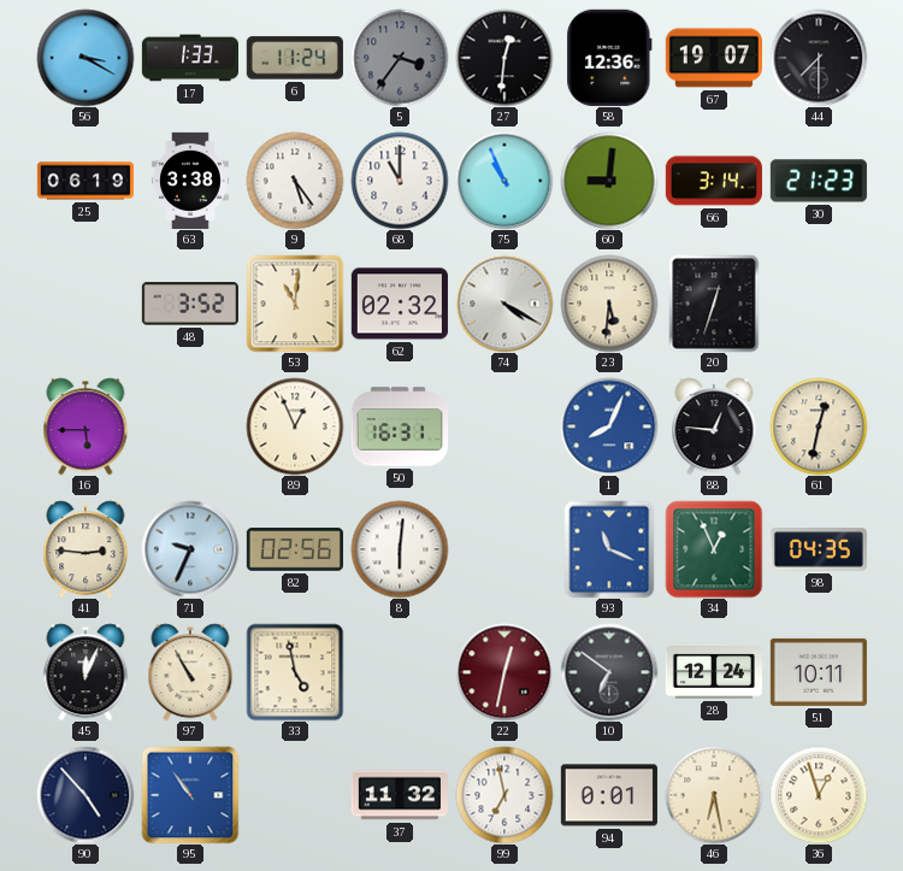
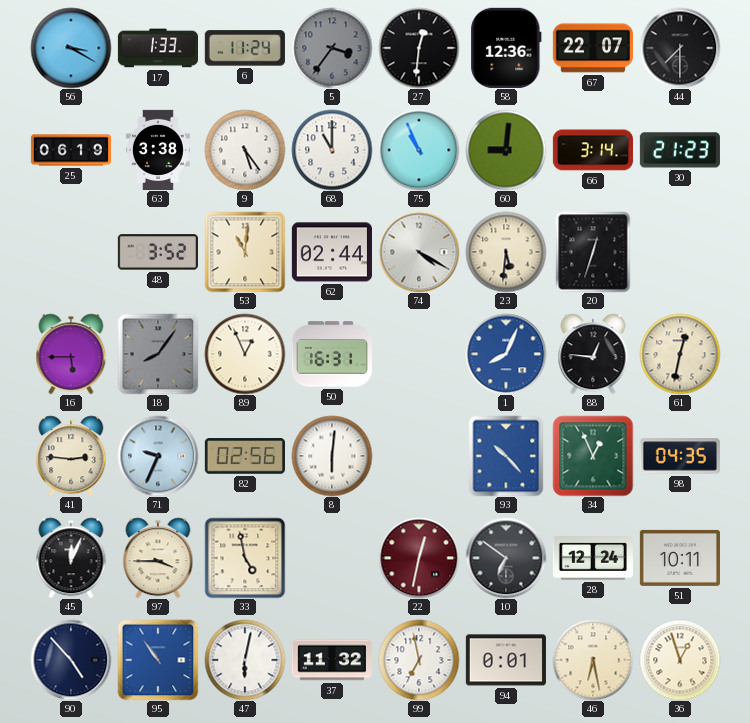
67: 19:07 -> 22:07 (593, 48)
62: 02:32 -> 02:44 (332, 252)
18: none -> 8:06 (158, 354)
93: 11:19 -> 10:23 (506, 456)
97: 10:55 -> 3:45 (158, 558)
47: none -> 6:02 (245, 660)
